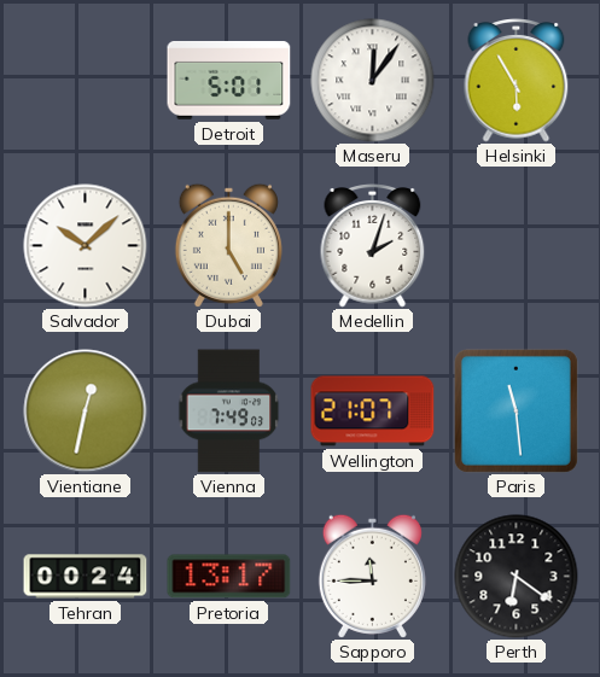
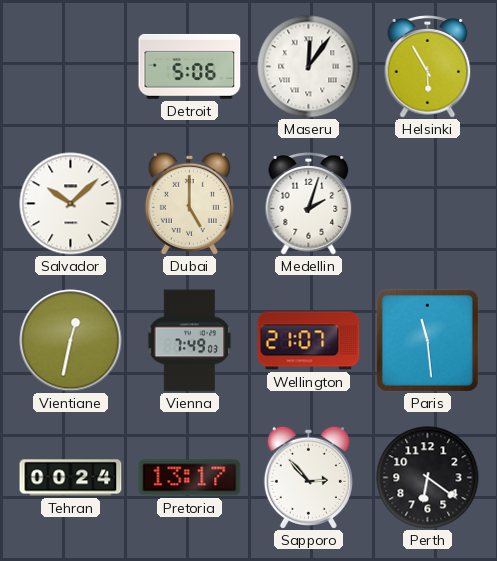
Detroit: 5:01 -> 5:06 (190, 66)
Sapporo: 11:45 -> 2:53 (308, 477)
